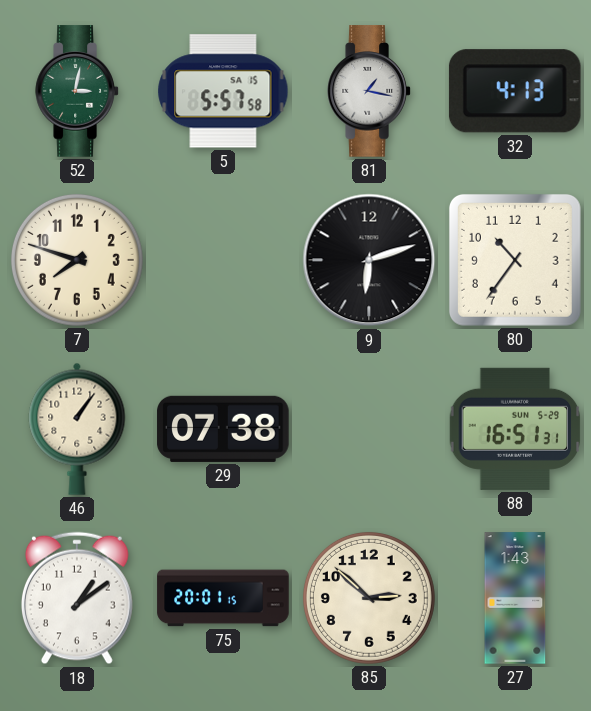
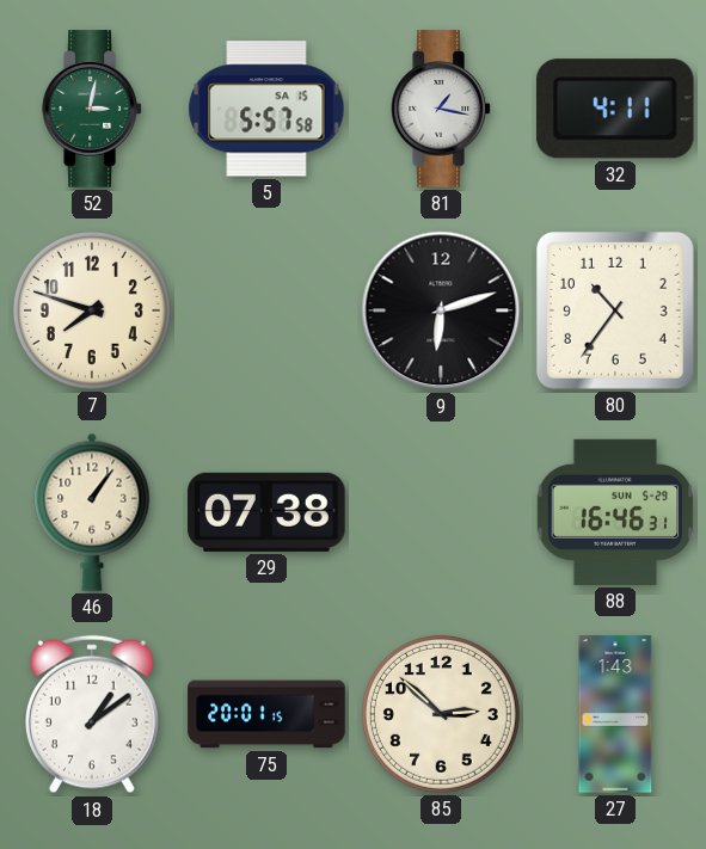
32: 4:13 -> 4:11 (615, 109)
88: 16:51 -> 16:46 (615, 512)
